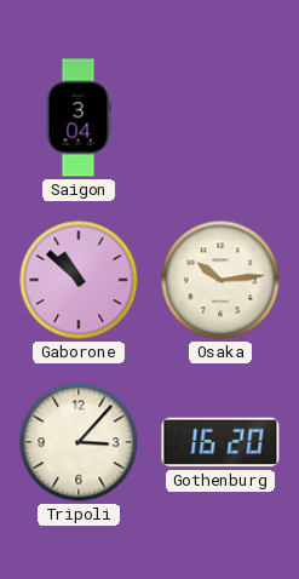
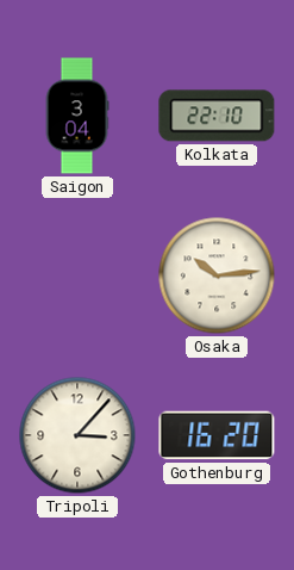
Kolkata: none -> 22:10 (217, 116)
Gaborone: 10:52 -> none (79, 280)
